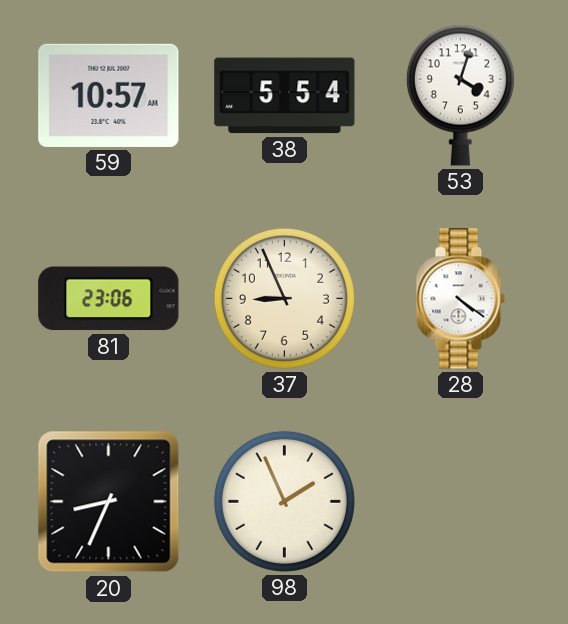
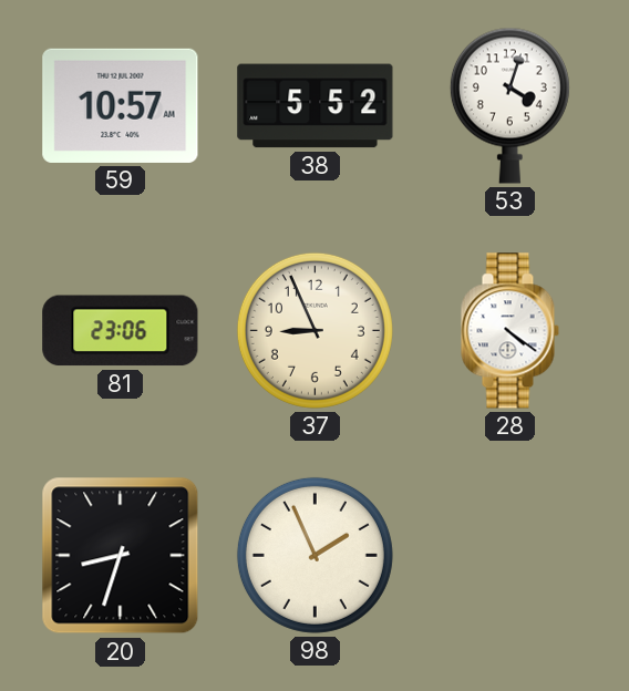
38: 5:54 -> 5:52 (316, 106)
20: 8:34 -> 8:33 (121, 556)
